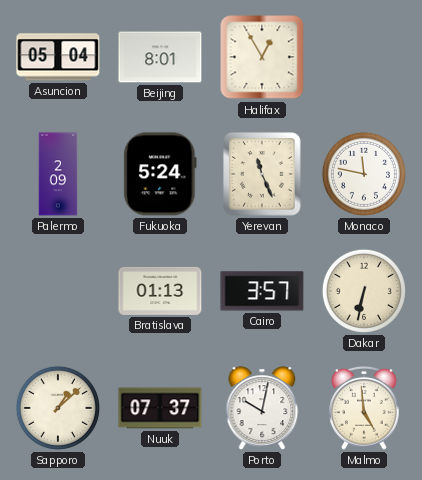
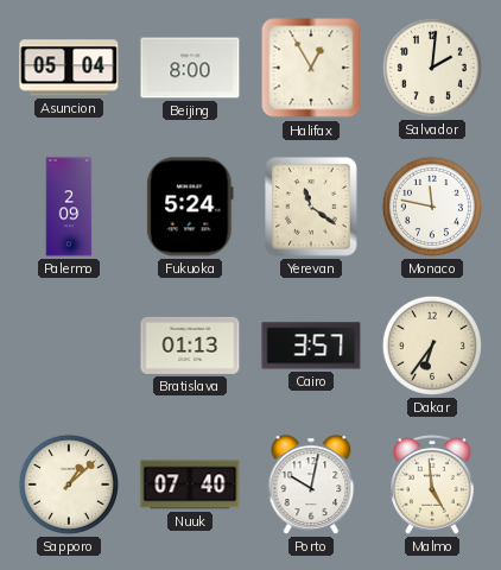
Beijing: 8:01 -> 8:00 (190, 68)
Salvador: none -> 2:01 (432, 68)
Yerevan: 11:26 -> 11:21 (311, 207)
Dakar: 6:32 -> 6:36 (432, 346)
Nuuk: 07:37 -> 07:40 (190, 484)
